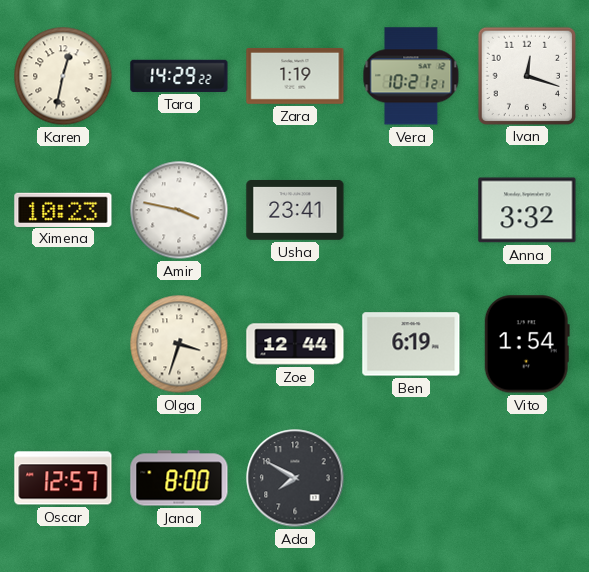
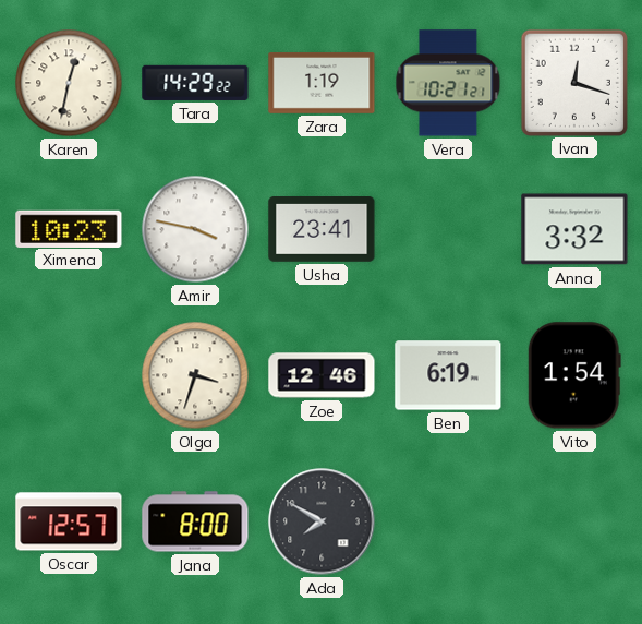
Zoe: 12:44 -> 12:46 (322, 375)
